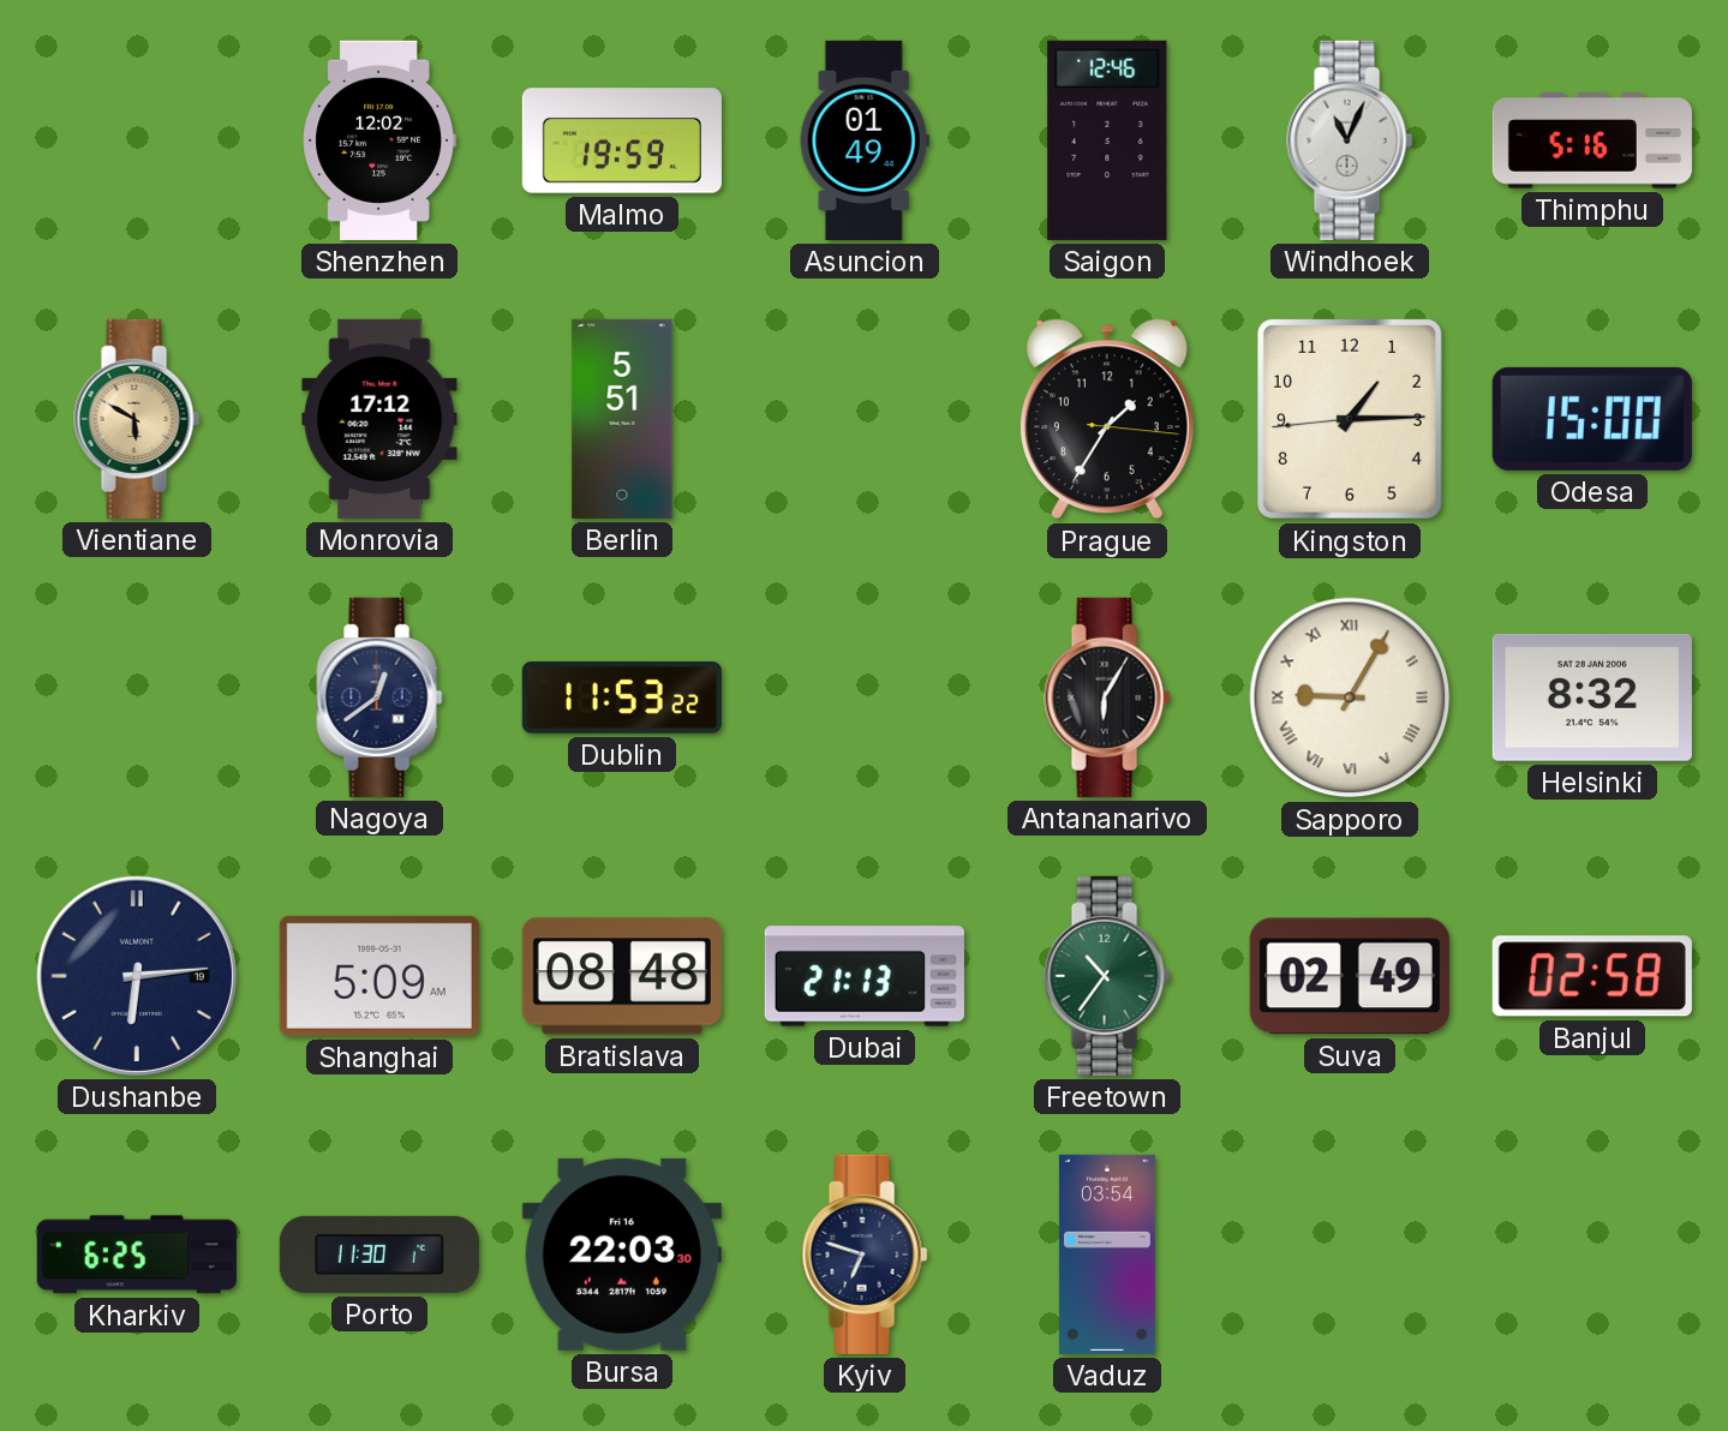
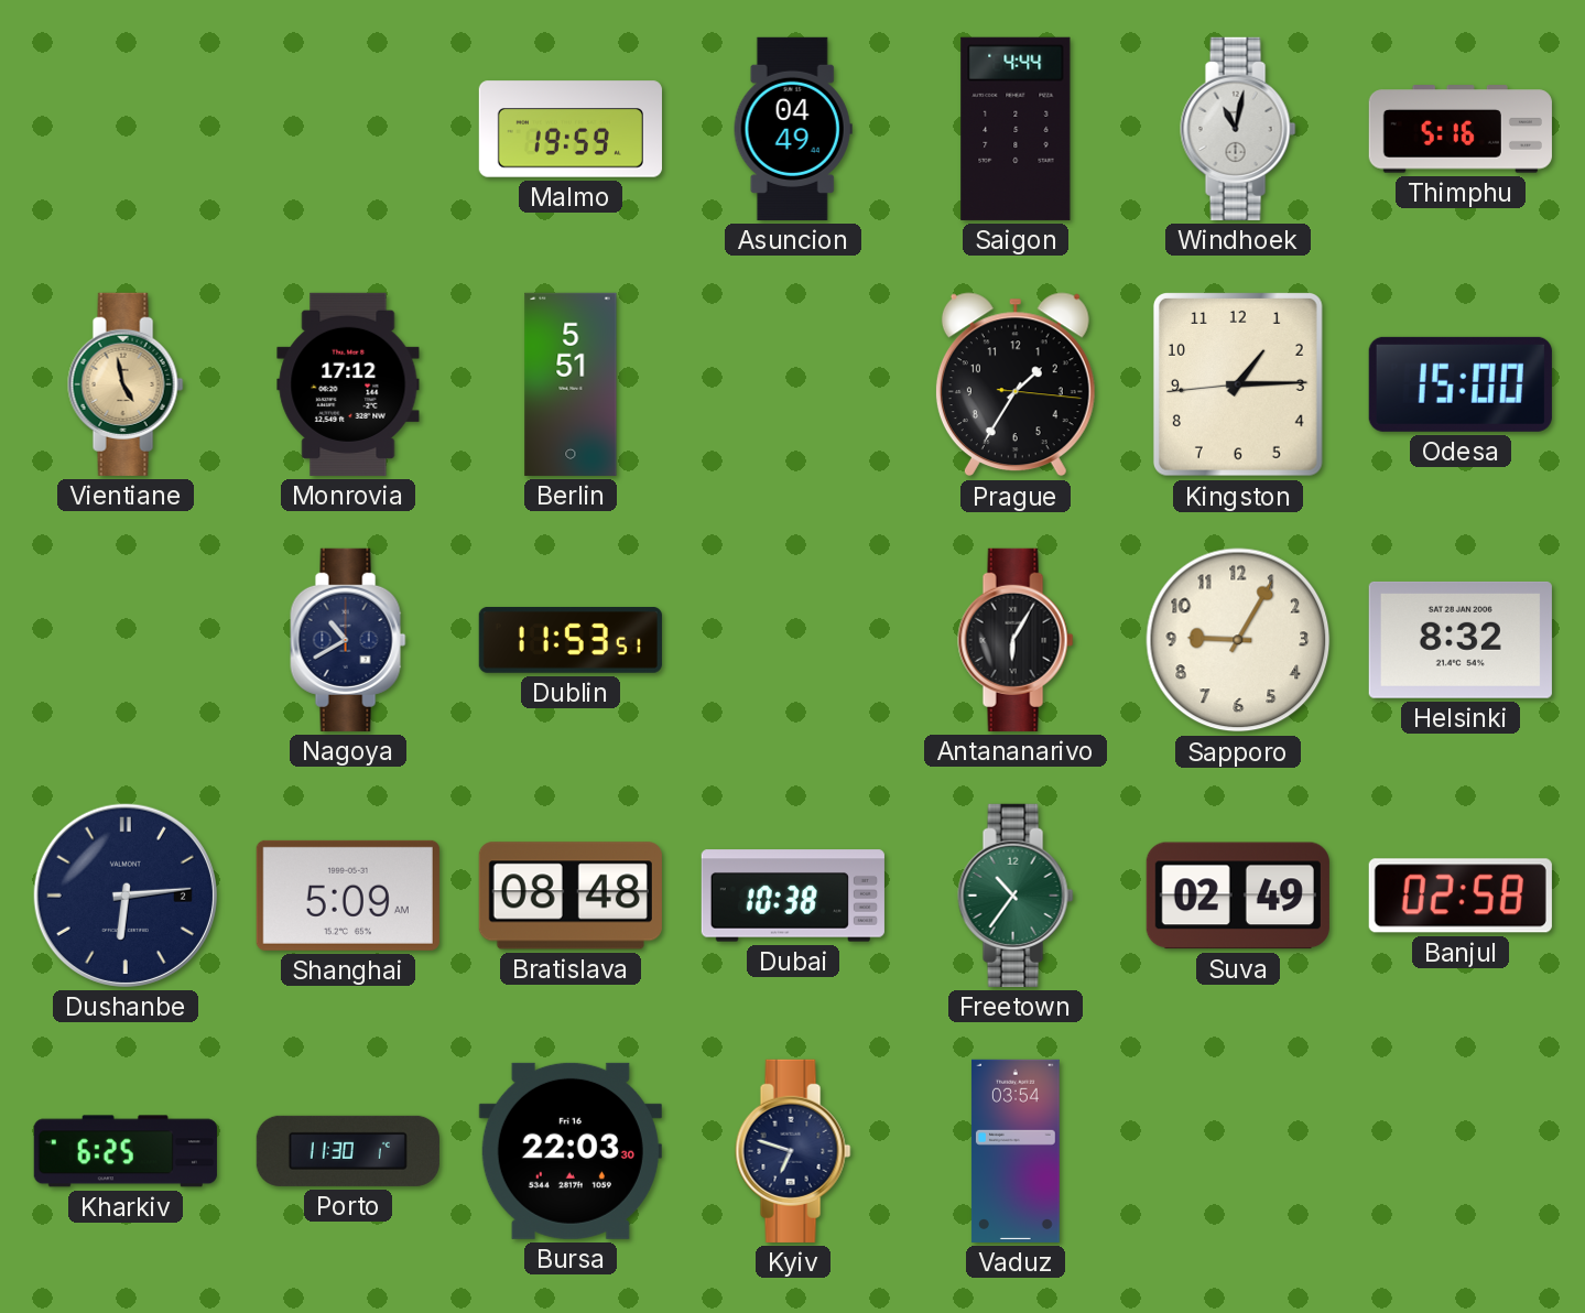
Shenzhen: 12:02 -> none (379, 140)
Asuncion: 01:49 -> 04:49 (793, 129)
Saigon: 12:46 -> 4:44 (1016, 129)
Windhoek: 11:04 -> 11:02 (1238, 129)
Vientiane: 5:50 -> 4:58 (126, 384)
Nagoya: 12:39 -> 10:40 (348, 640)
Dublin: 11:53:22 -> 11:53:51 (571, 640)
Sapporo numerals: Roman -> Arabic (1238, 640)
Dushanbe date: 19 -> 2 (126, 896)
Dubai: 21:13 -> 10:38 (793, 896)
